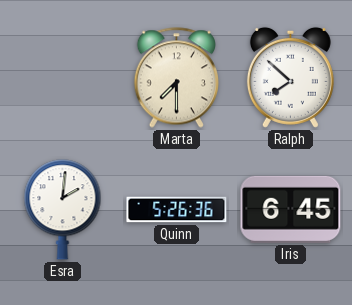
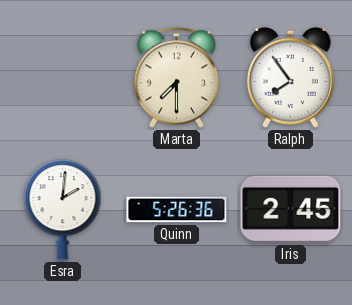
Ralph: 7:52 -> 7:54 (290, 77)
Iris: 6:45 -> 2:45 (291, 209)
